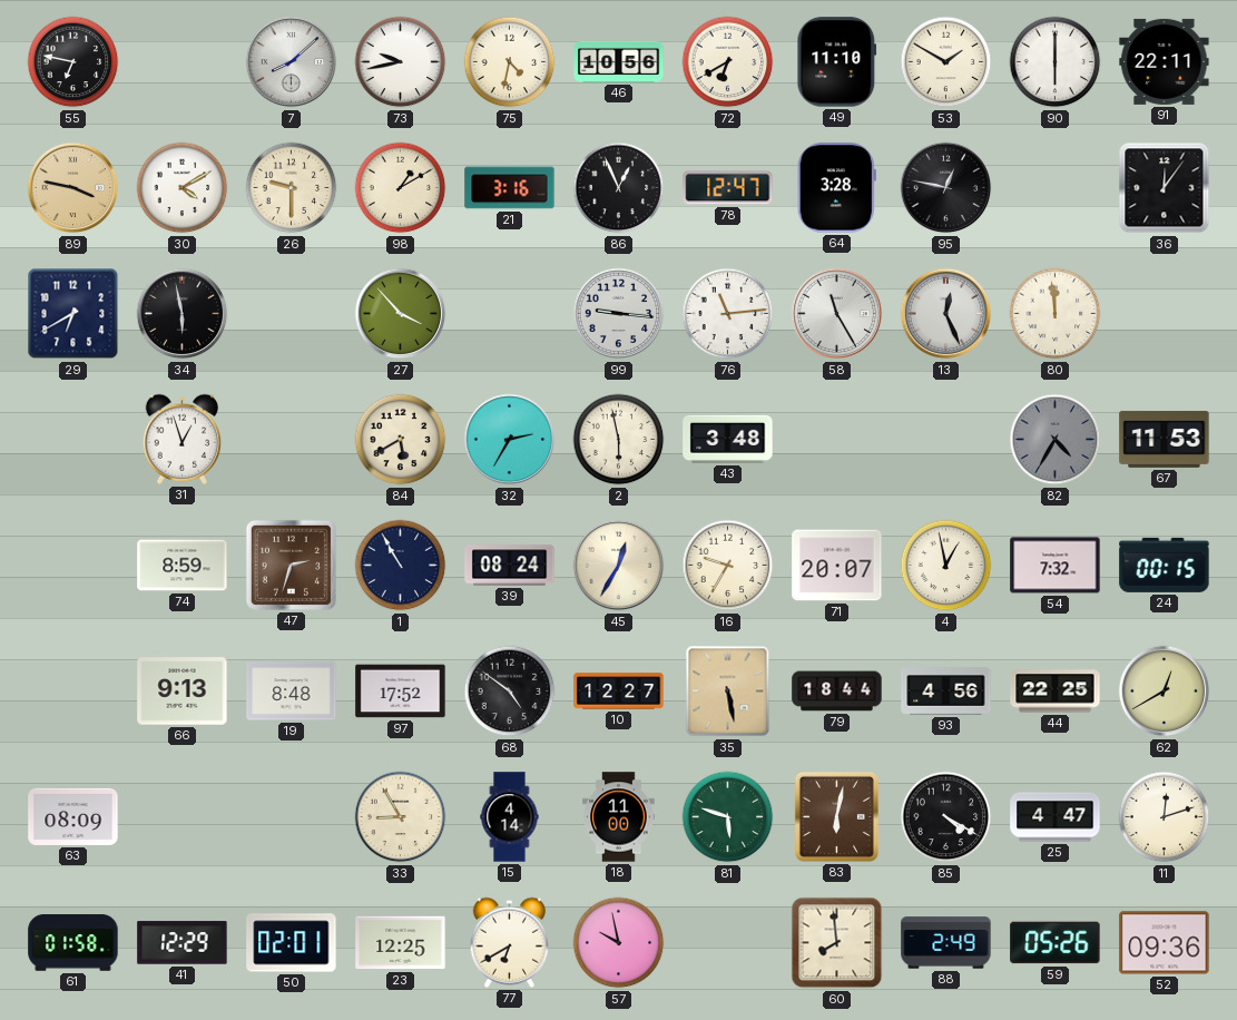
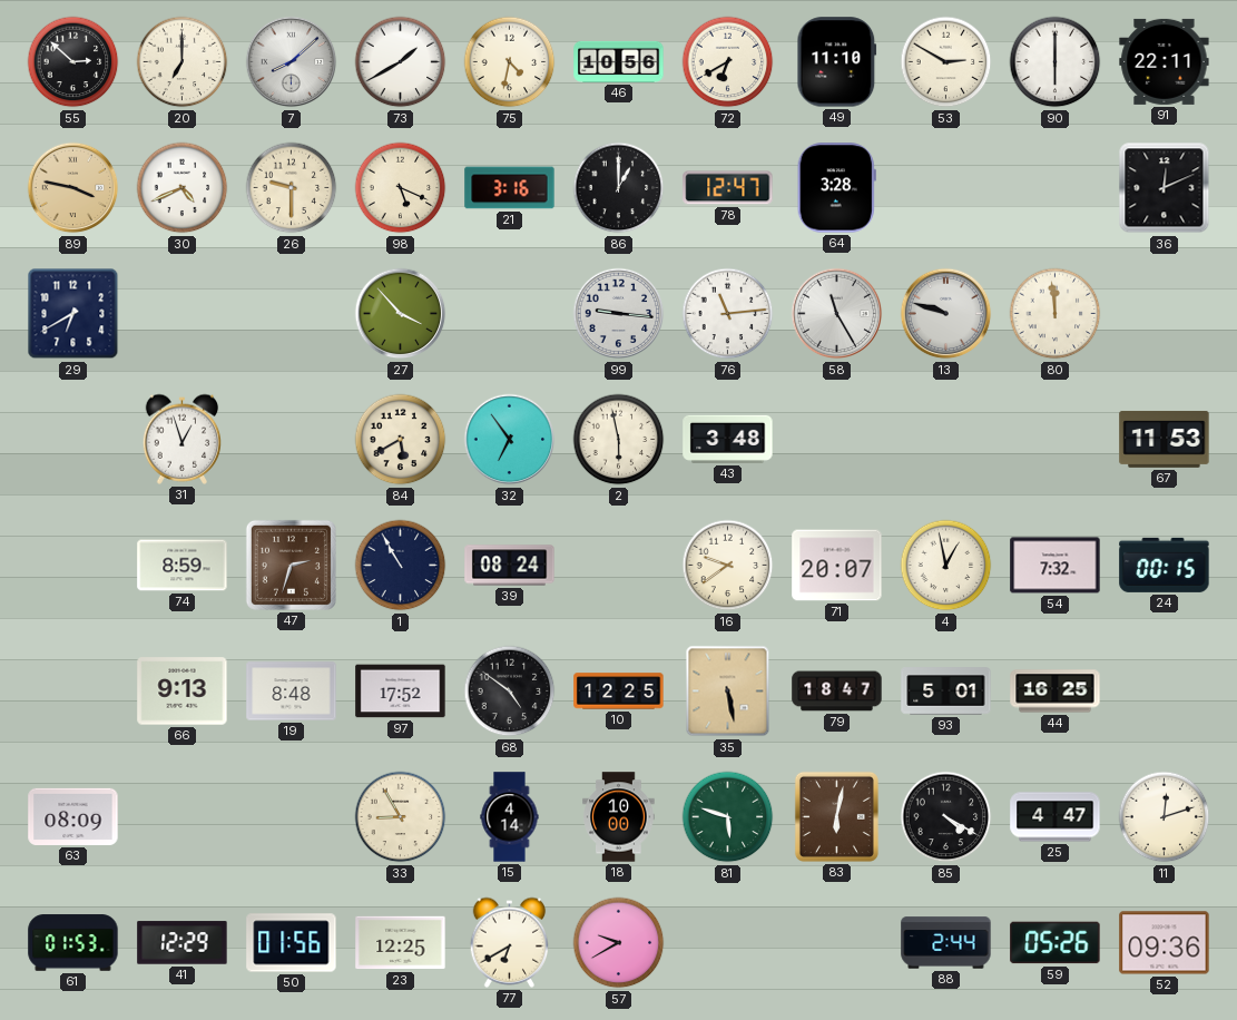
55: 6:47 -> 2:52 (73, 62)
20: none -> 7:00 (183, 62)
73: 9:43 -> 1:40 (401, 62)
53: 1:50 -> 2:50 (946, 62)
30: 4:10 -> 4:41 (183, 188)
98: 1:10 -> 5:19 (401, 188)
86: 12:56 -> 1:00 (619, 188)
95: 12:47 -> none (946, 188)
36: 12:06 -> 12:11 (1165, 188)
34: 5:58 -> none (183, 314)
13: 12:26 -> 9:48 (946, 314)
32: 2:35 -> 6:54 (510, 440)
82: 4:35 -> none (1056, 440)
45: 12:35 -> none (619, 566)
16: 9:35 -> 9:39 (728, 566)
10: 12:27 -> 12:25 (619, 692)
79: 18:44 -> 18:47 (837, 692)
93: 4:56 -> 5:01 (946, 692)
44: 22:25 -> 16:25 (1056, 692)
62: 12:40 -> none (1165, 692)
18: 11:00 -> 10:00 (619, 817)
61: 01:58 -> 01:53 (73, 943)
50: 02:01 -> 01:56 (292, 943)
57: 9:58 -> 9:40 (619, 943)
60: 7:59 -> none (837, 943)
88: 2:49 -> 2:44 (946, 943)
